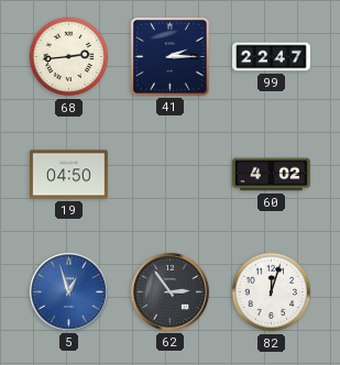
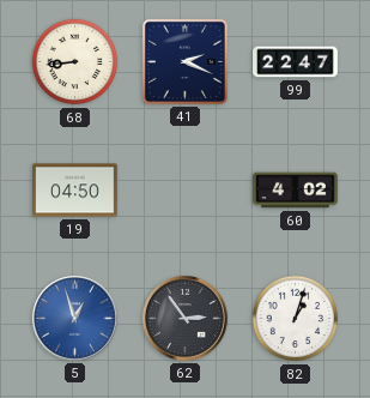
68: 2:44 -> 8:44 (75, 62)
41: 2:15 -> 2:19 (184, 61)
82: 12:03 -> 1:03 (296, 319)
